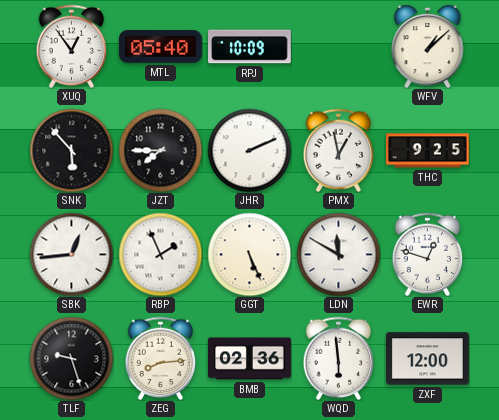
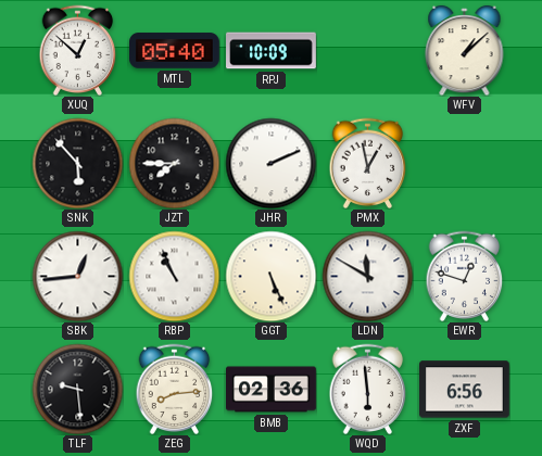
XUQ: 12:54 -> 12:52 (78, 50)
THC: 9:25 -> none (428, 151)
RBP: 1:56 -> 10:56 (174, 276)
TLF: 9:27 -> 9:29 (77, 389)
ZXF: 12:00 -> 6:56 (465, 390)
